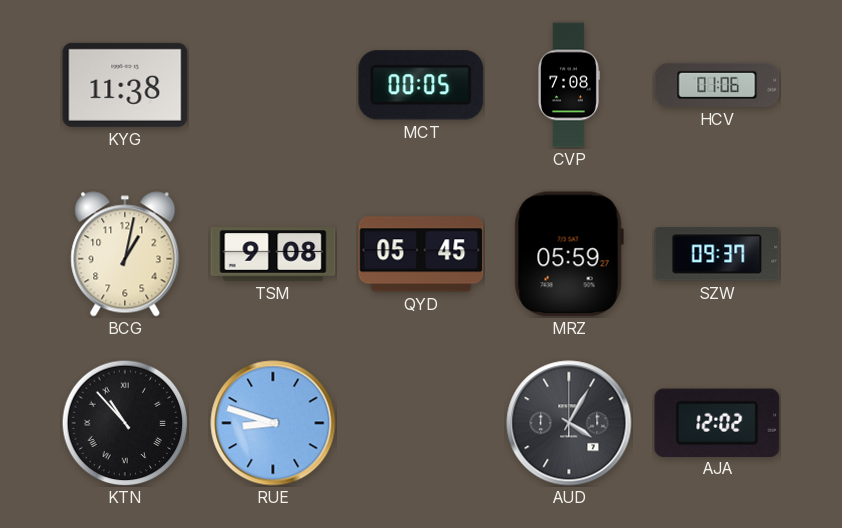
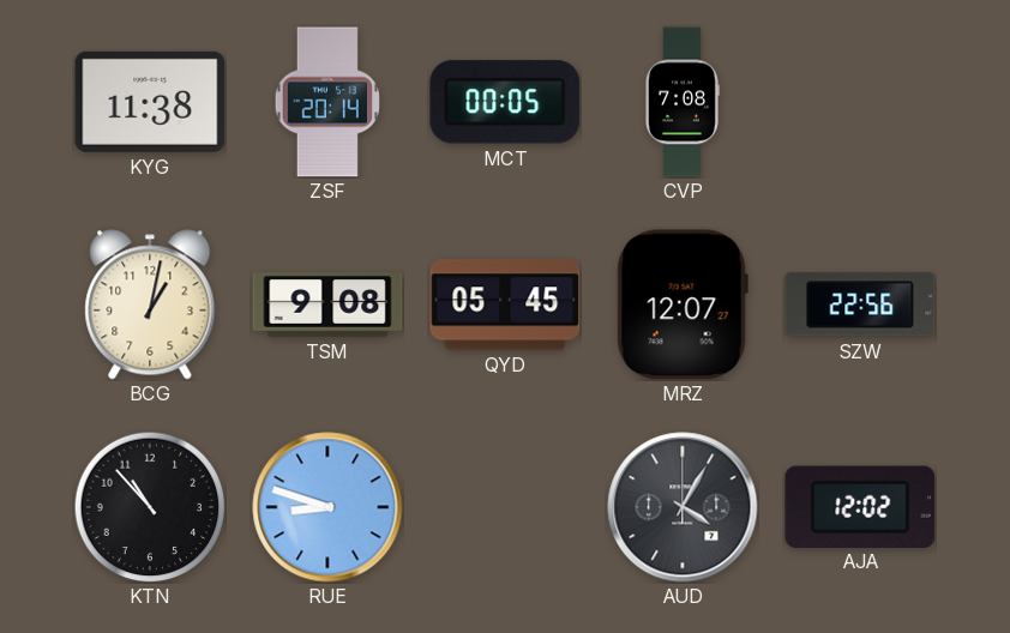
ZSF: none -> 20:14 (327, 102)
HCV: 01:06 -> none (717, 85)
MRZ: 05:59 -> 12:07 (683, 305)
SZW: 09:37 -> 22:56 (860, 305)
KTN numerals: Roman -> Arabic (150, 507)
